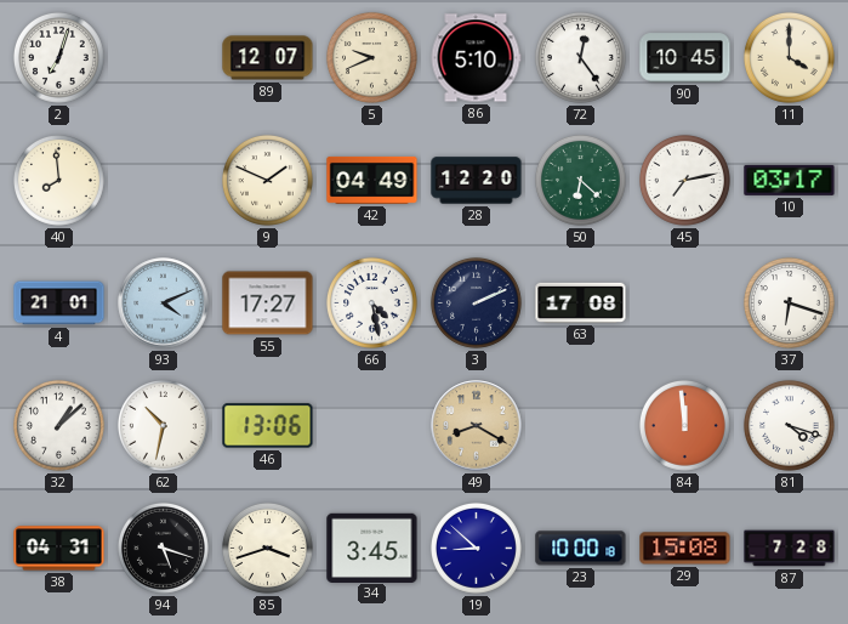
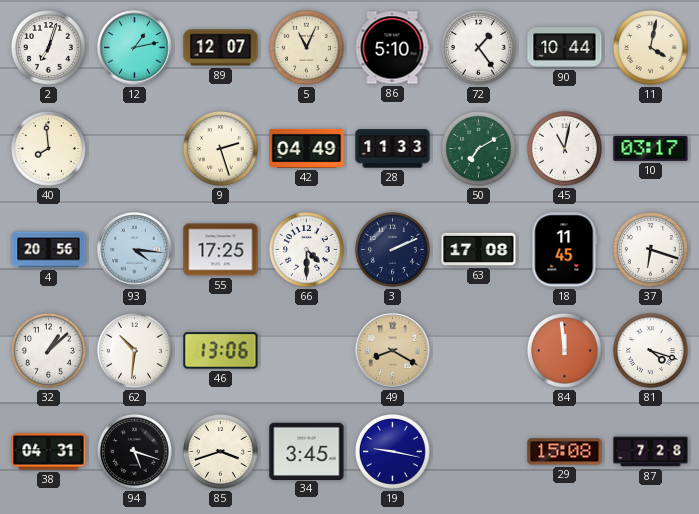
12: none -> 1:13 (135, 48)
5: 9:41 -> 11:04 (307, 48)
72: 12:24 -> 1:24 (479, 48)
90: 10:45 -> 10:44 (565, 48)
11: 4:00 -> 4:02 (651, 48)
9: 1:49 -> 2:27 (221, 149)
28: 12:20 -> 11:33 (393, 149)
50: 6:22 -> 7:10 (479, 149)
45: 7:13 -> 11:02 (565, 149)
4: 21:01 -> 20:56 (49, 250)
93: 4:11 -> 4:16 (135, 250)
55: 17:27 -> 17:25 (221, 250)
66: 4:28 -> 4:30 (307, 250)
18: none -> 11:45 (565, 250)
62: 10:32 -> 10:31 (135, 351)
19: 8:52 -> 9:17 (393, 452)
23: 10:00 -> none (581, 549)
